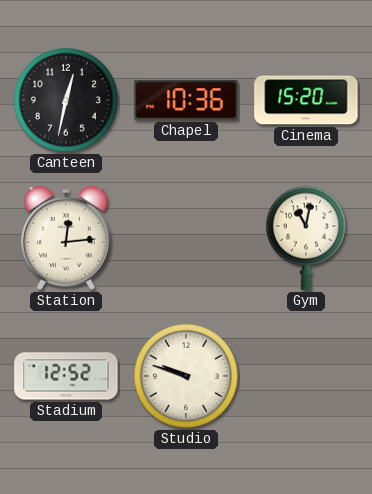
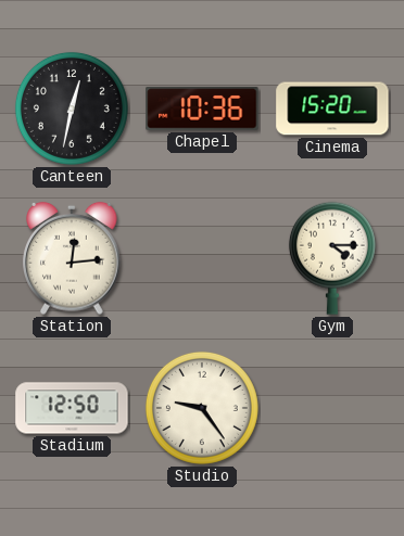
Gym: 11:02 -> 4:15 (332, 258)
Stadium: 12:52 -> 12:50 (72, 408)
Studio: 9:48 -> 9:24 (202, 408)
